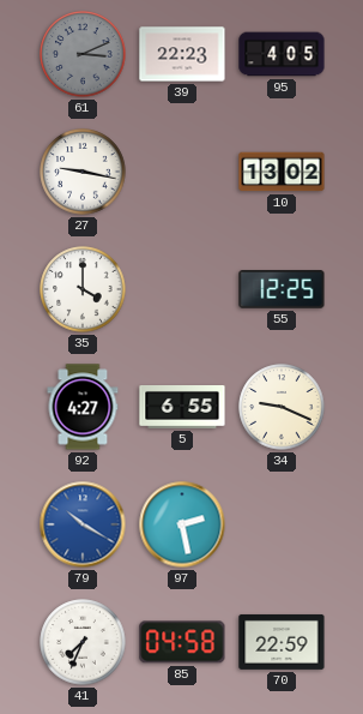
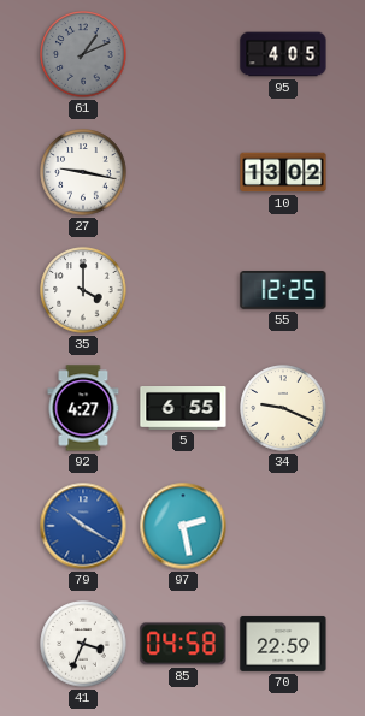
61: 3:11 -> 1:11 (83, 54)
39: 22:23 -> none (182, 54)
41: 7:34 -> 3:34 (83, 644)
